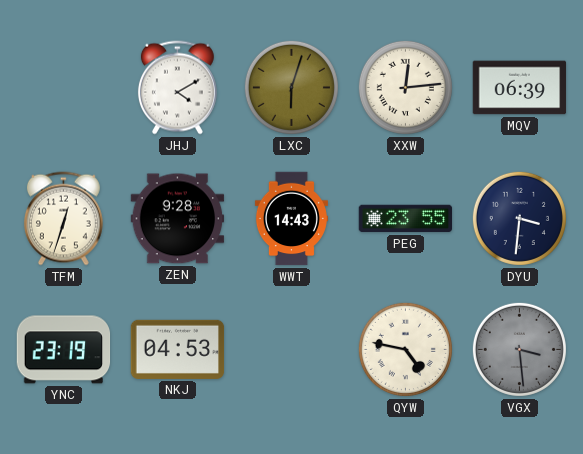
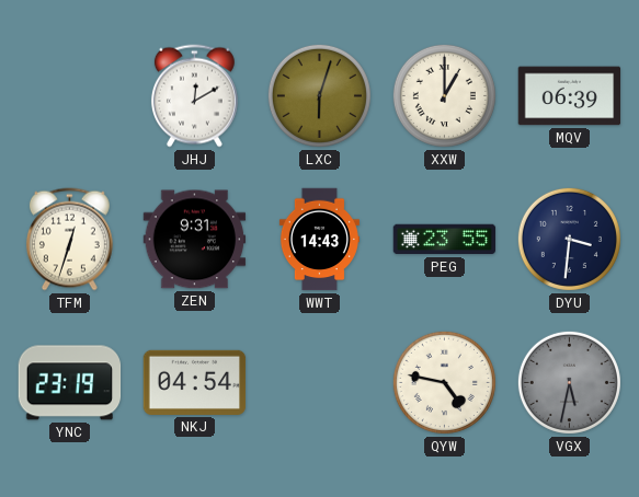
JHJ: 4:10 -> 12:10 (194, 96)
XXW: 12:14 -> 1:00 (444, 95)
ZEN: 9:28 -> 9:31 (195, 240)
NKJ: 04:53 -> 04:54 (195, 382)
VGX: 3:29 -> 5:32 (569, 382)
